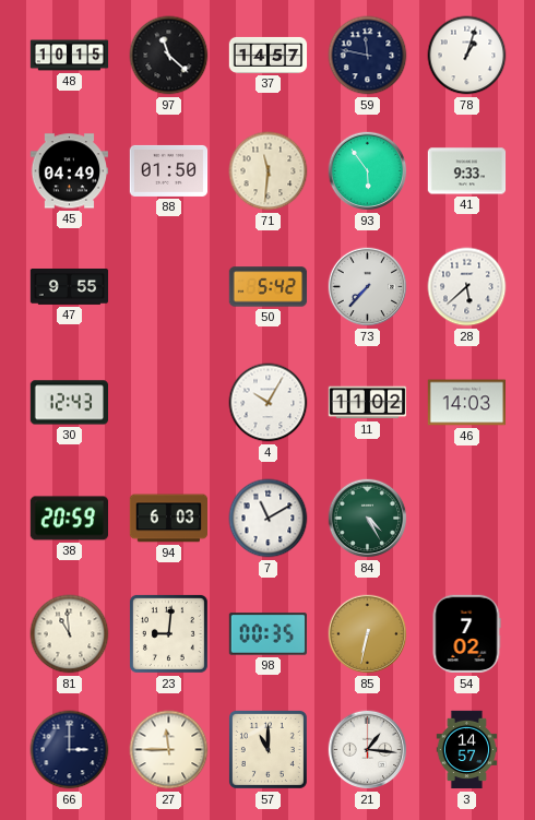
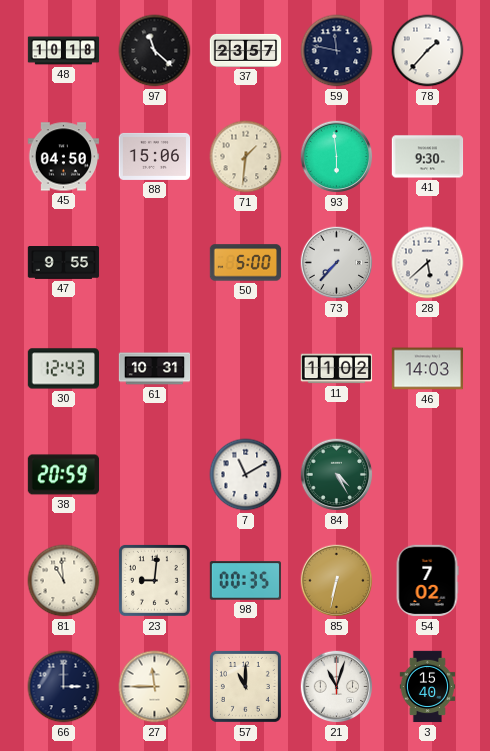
48: 10:15 -> 10:18 (64, 51)
37: 14:57 -> 23:57 (246, 50)
78: 1:03 -> 1:37 (428, 51)
45: 04:49 -> 04:50 (64, 157)
88: 01:50 -> 15:06 (155, 156)
71: 11:31 -> 1:31 (246, 157)
93: 5:54 -> 5:59 (337, 157)
41: 9:33 -> 9:30 (428, 157)
50: 5:42 -> 5:00 (246, 263)
61: none -> 10:31 (155, 369)
4: 10:05 -> none (269, 403)
94: 6:03 -> none (168, 519)
21: 1:16 -> 11:03 (337, 687)
3: 14:57 -> 15:40 (428, 687)
